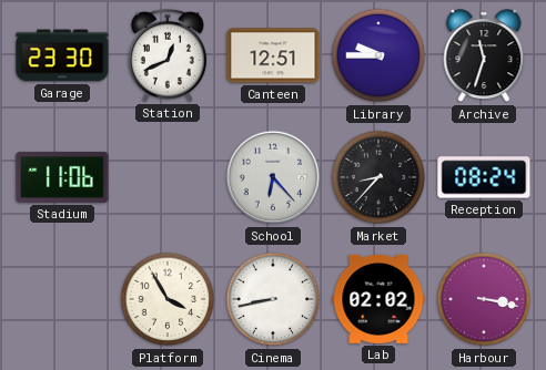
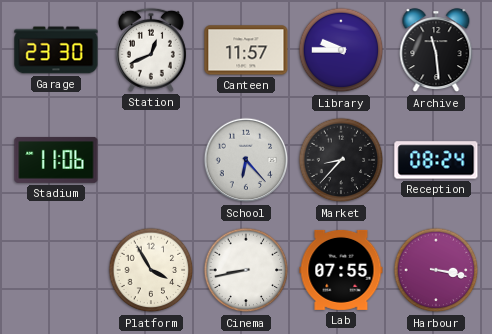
Canteen: 12:51 -> 11:57 (246, 50)
Archive: 11:33 -> 11:29 (436, 51)
Lab: 02:02 -> 07:55 (341, 270)
